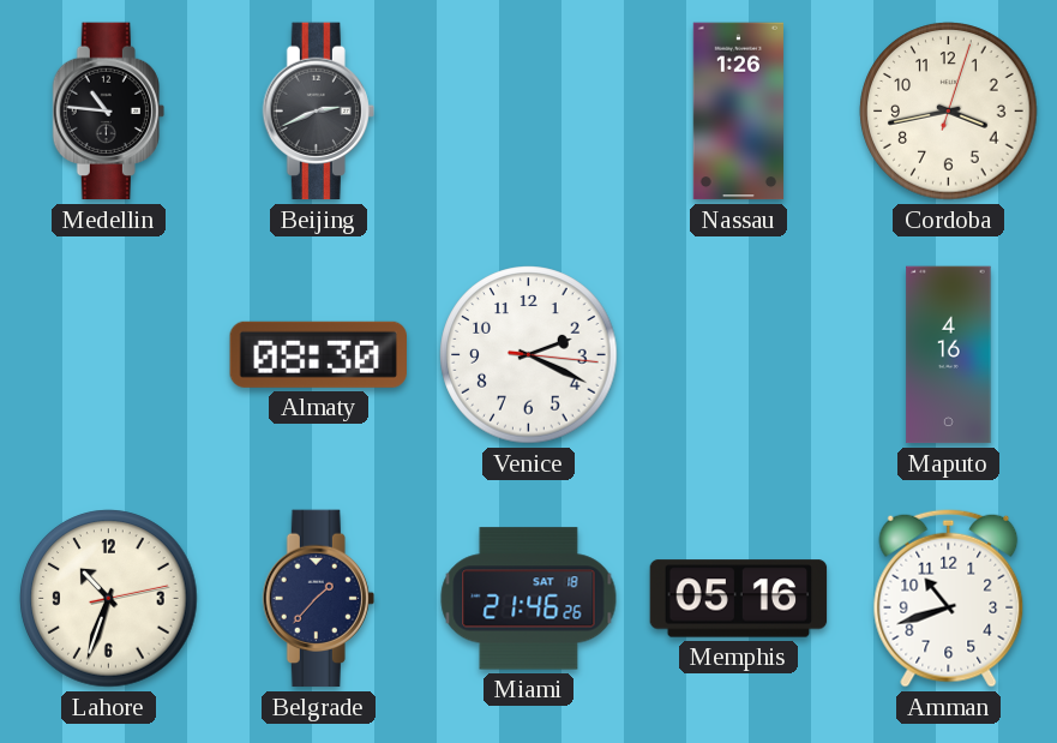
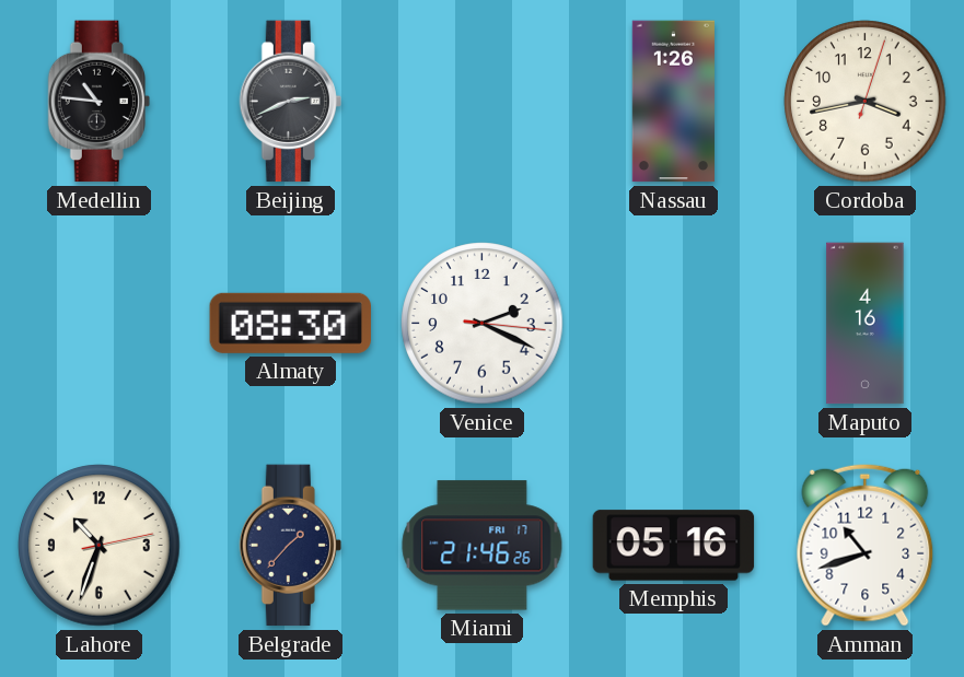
Miami date: SAT 18 -> FRI 17 (483, 546)
